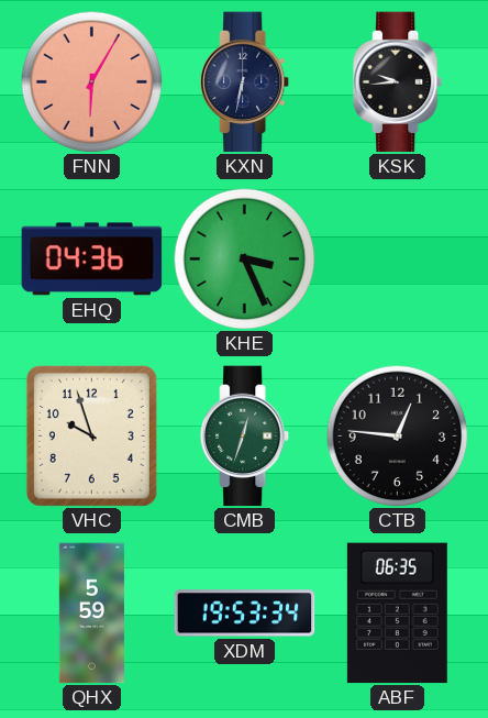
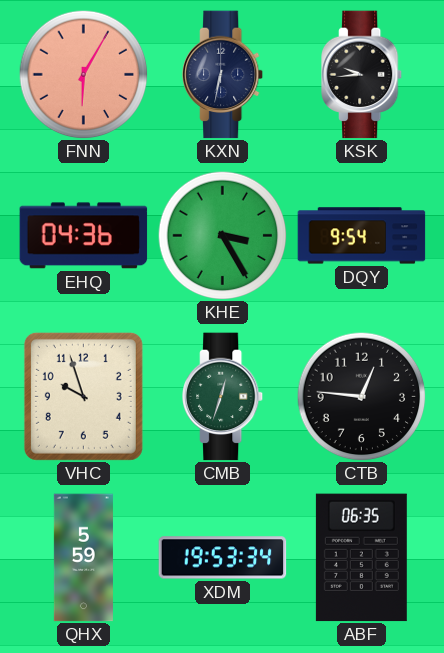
KHE: 3:26 -> 3:25 (222, 235)
DQY: none -> 9:54 (362, 236)
